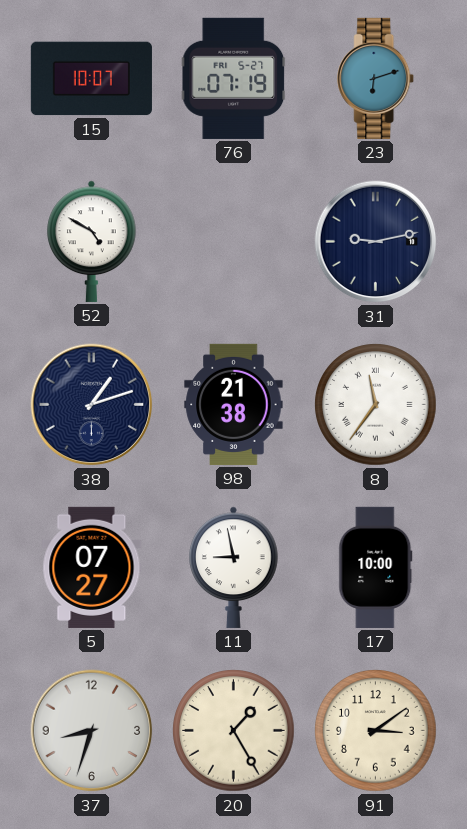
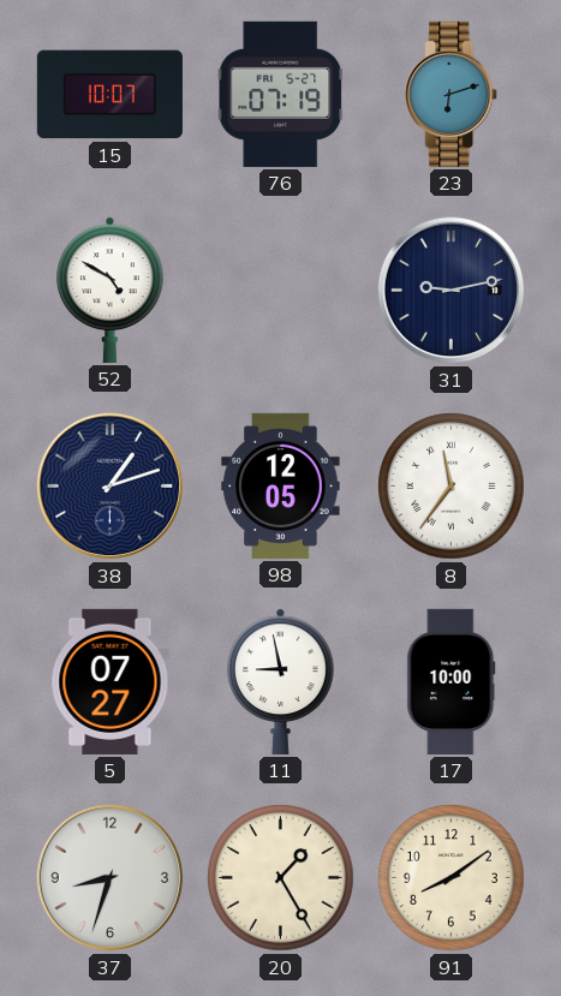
98: 21:38 -> 12:05 (281, 485)
91: 3:09 -> 8:09 (452, 878)
